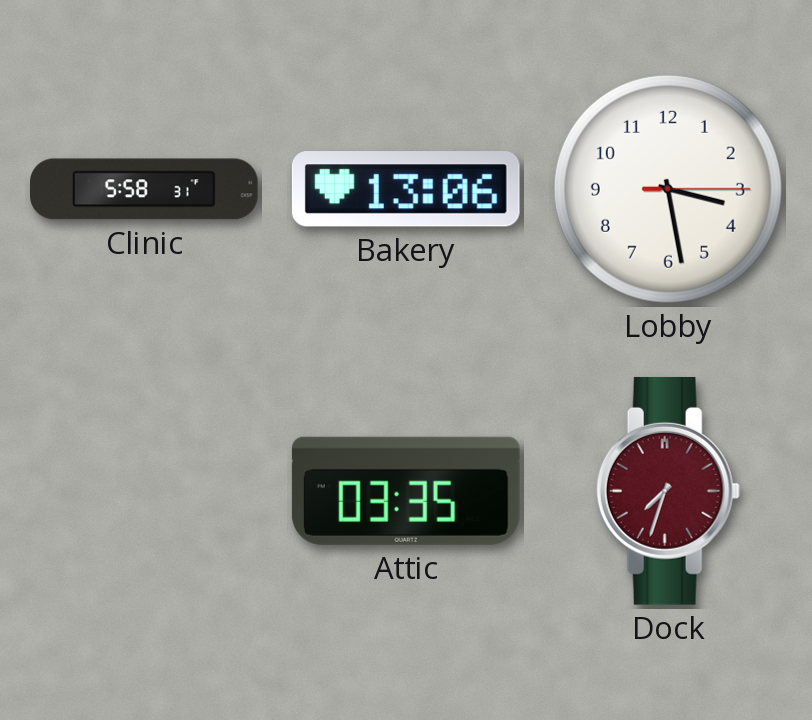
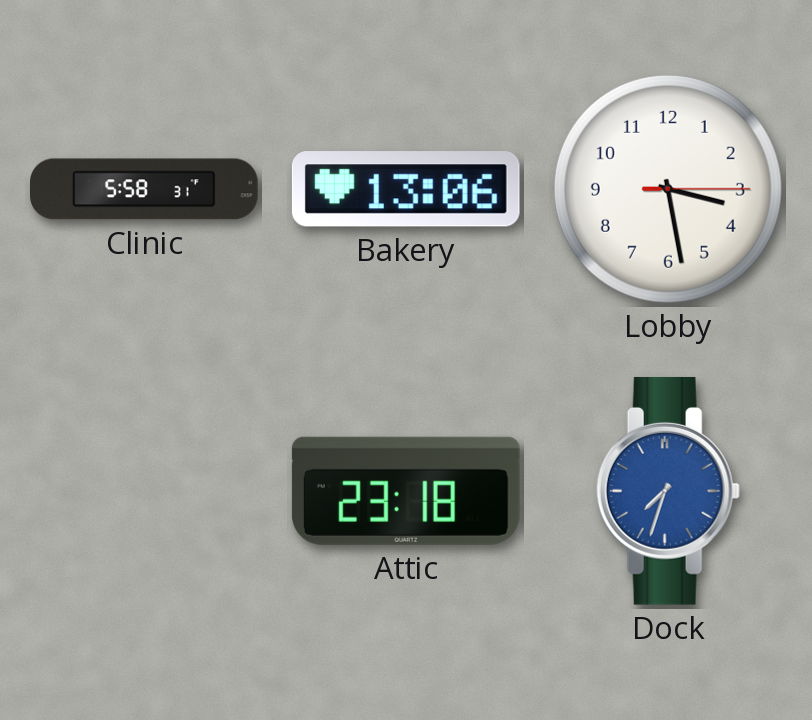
Attic: 03:35 -> 23:18 (406, 491)
Dock dial: burgundy -> blue (668, 491)
